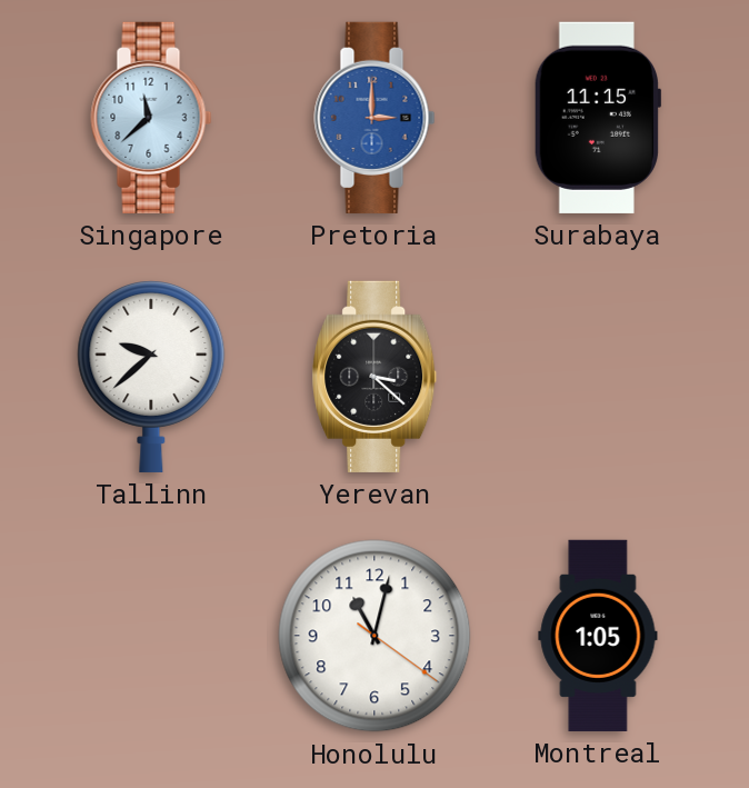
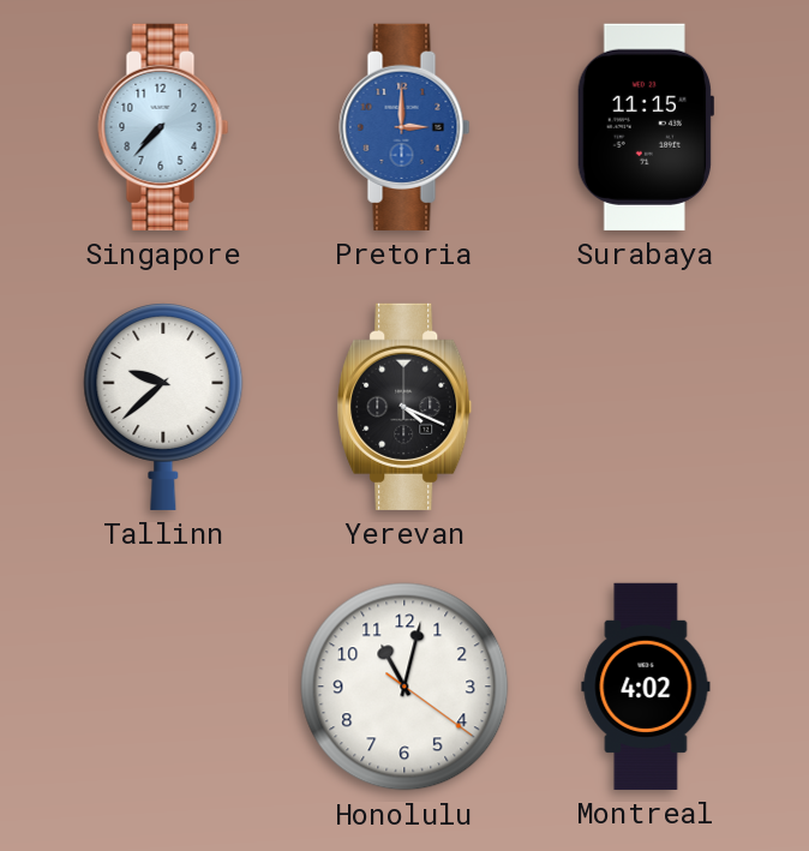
Singapore: 11:38 -> 7:37 (163, 127)
Yerevan: 3:22 -> 4:19 (404, 407)
Montreal: 1:05 -> 4:02 (646, 687)
